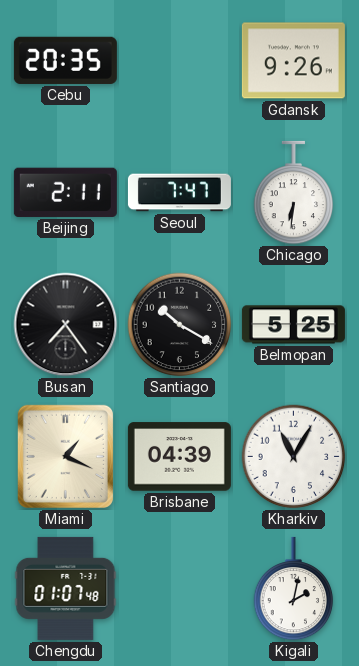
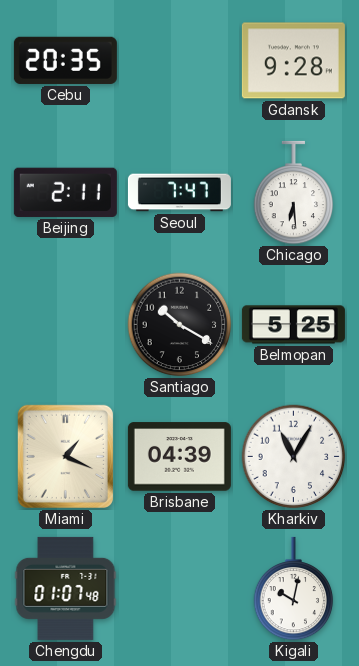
Gdansk: 9:26 -> 9:28 (293, 61)
Chicago: 6:31 -> 6:29 (294, 193)
Busan: 7:24 -> none (66, 325)
Kigali: 2:02 -> 10:02 (294, 589)
